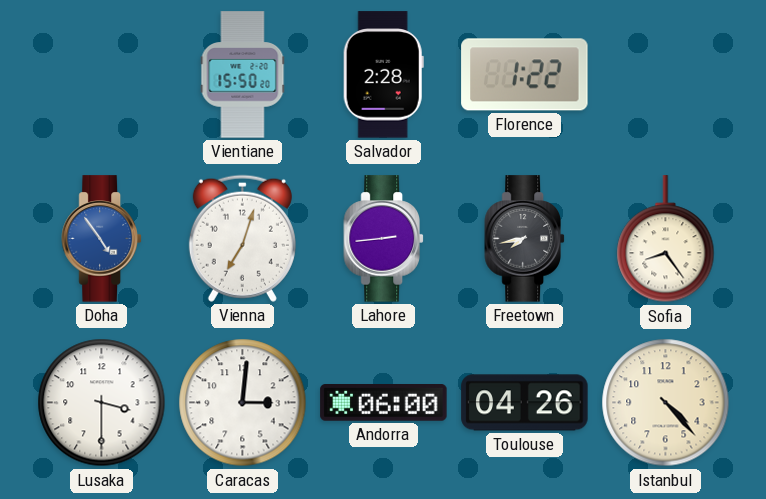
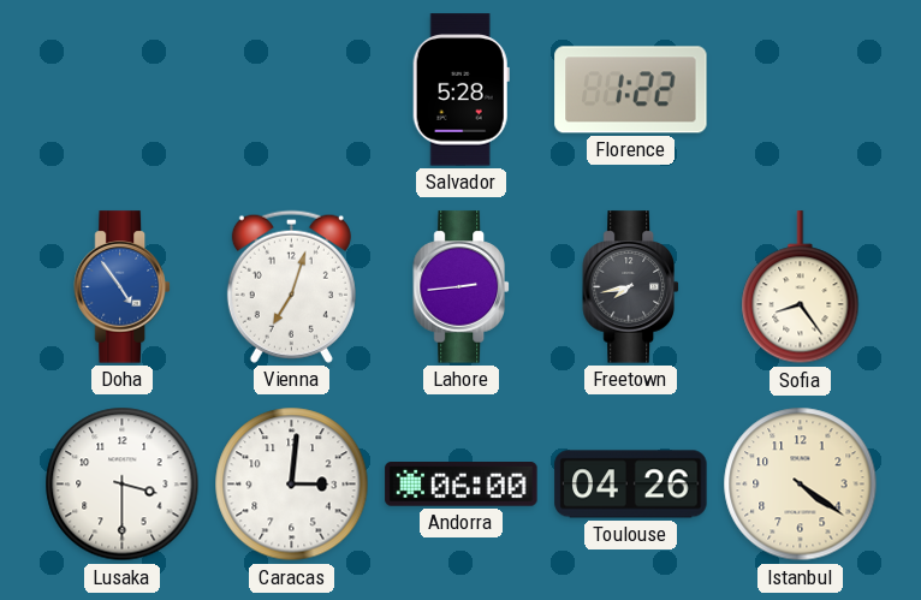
Vientiane: 15:50 -> none (243, 75)
Salvador: 2:28 -> 5:28 (460, 90)
Istanbul: 4:23 -> 4:21 (801, 485)
